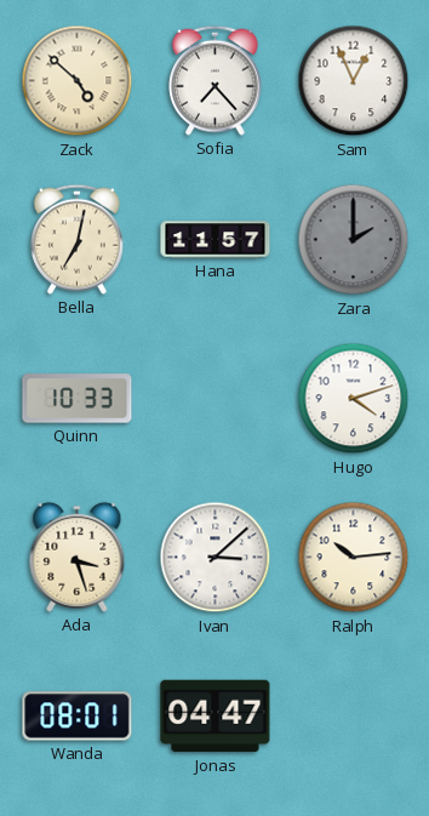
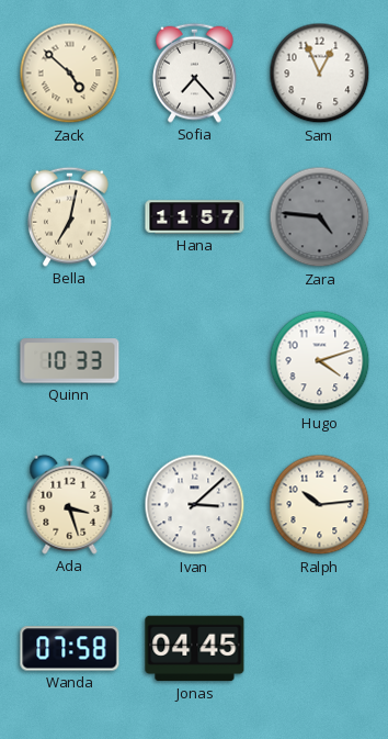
Zara: 2:00 -> 4:46 (320, 217)
Wanda: 08:01 -> 07:58 (70, 649)
Jonas: 04:47 -> 04:45 (195, 649)
